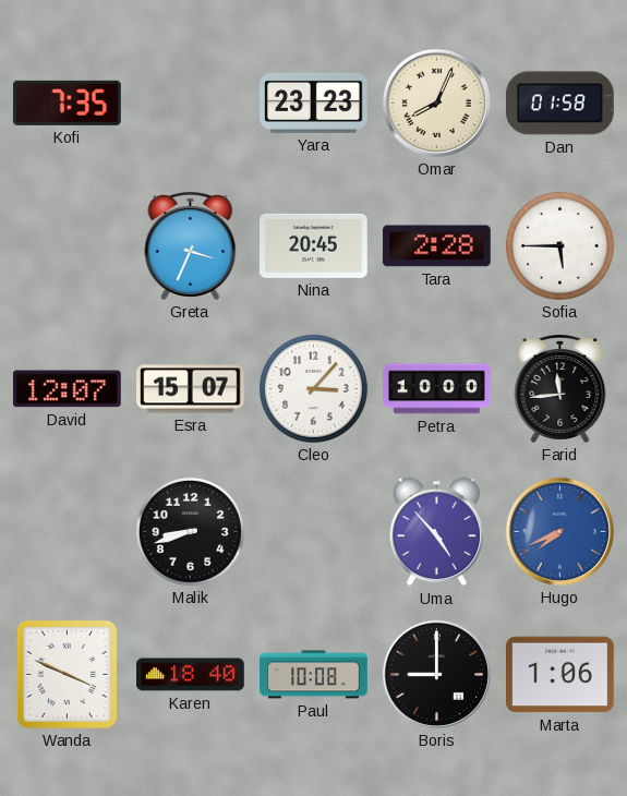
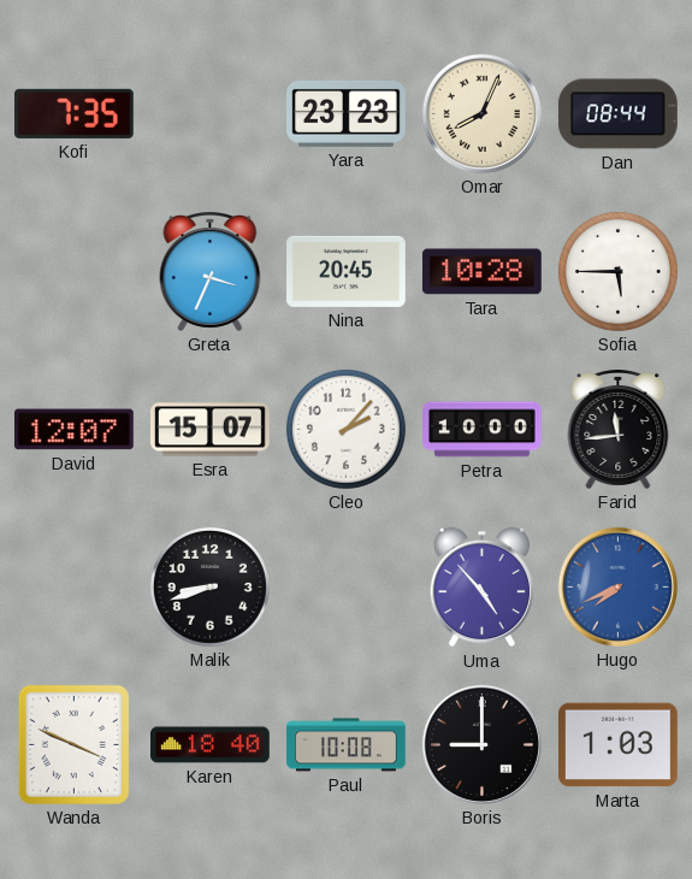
Dan: 01:58 -> 08:44 (619, 114)
Tara: 2:28 -> 10:28 (481, 272)
Cleo: 3:07 -> 2:07 (345, 429)
Marta: 1:06 -> 1:03 (619, 745)
